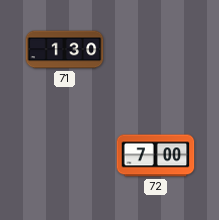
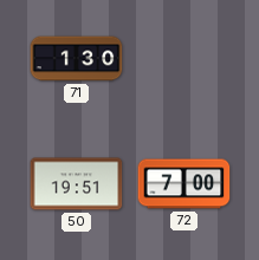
50: none -> 19:51 (77, 184)
